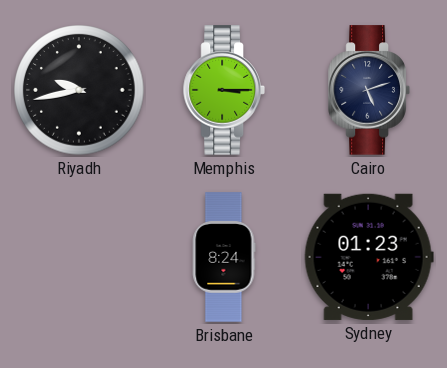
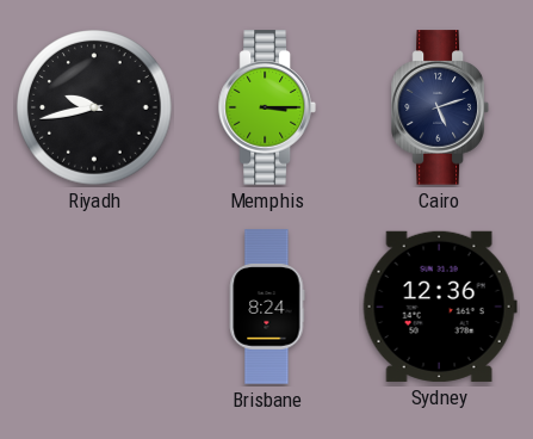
Sydney: 01:23 -> 12:36 (440, 307)
